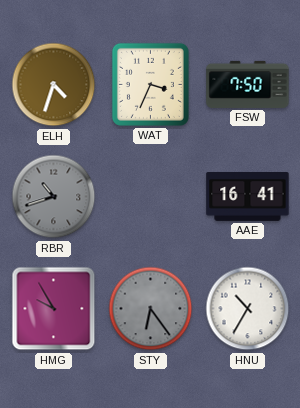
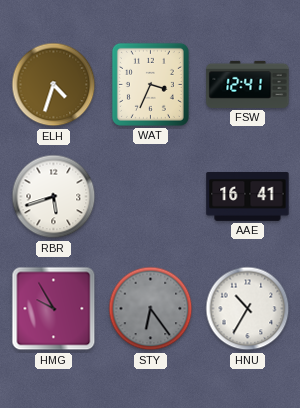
FSW: 7:50 -> 12:41 (248, 84)
RBR: 10:42 -> 5:42 (54, 197)
RBR dial: grey -> white (54, 197)
